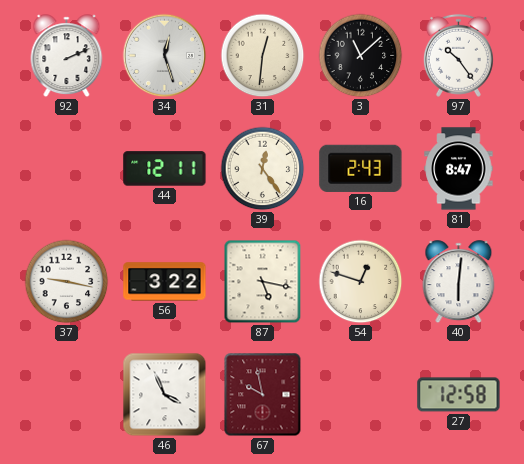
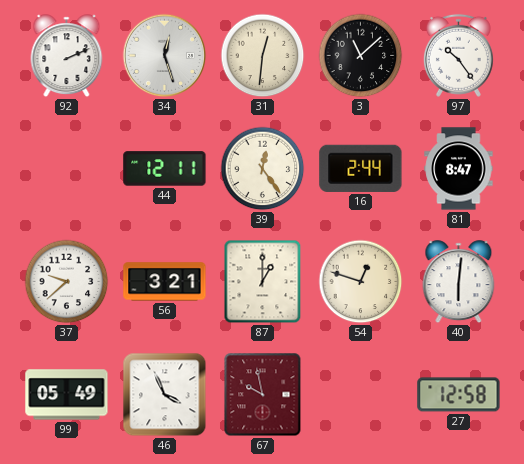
16: 2:43 -> 2:44 (361, 168)
37: 9:17 -> 9:38 (67, 282)
56: 3:22 -> 3:21 (165, 282)
87: 5:17 -> 1:00 (263, 282)
99: none -> 05:49 (67, 395)
